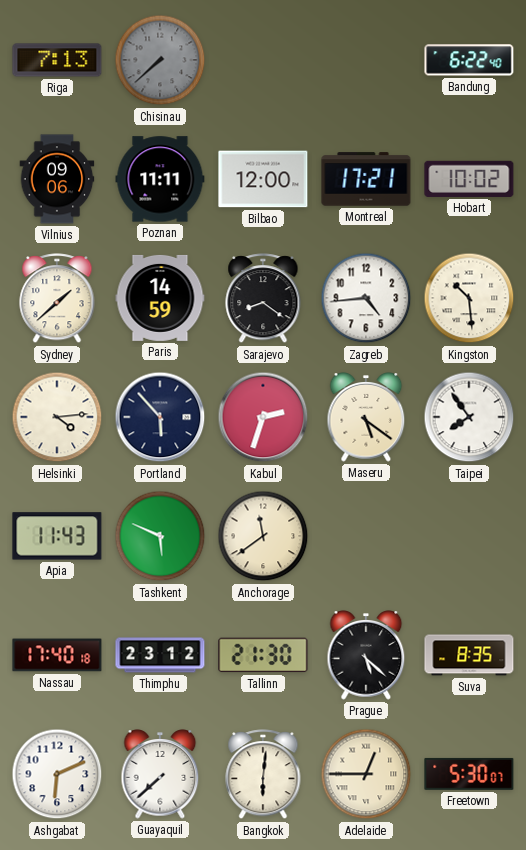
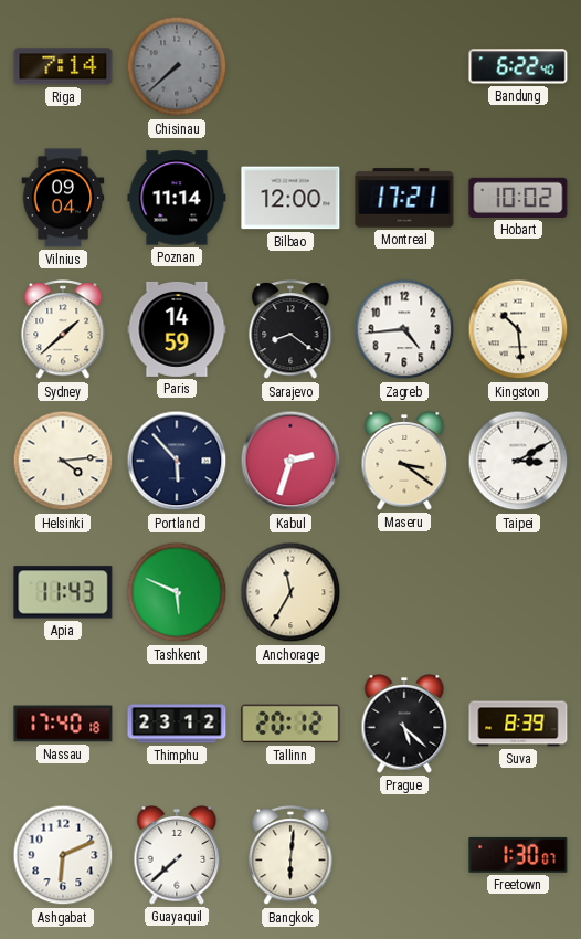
Riga: 7:13 -> 7:14 (63, 66)
Vilnius: 09:06 -> 09:04 (63, 198)
Poznan: 11:11 -> 11:14 (177, 198)
Maseru: 5:21 -> 3:21 (404, 461)
Taipei: 7:54 -> 3:10 (518, 461)
Anchorage: 11:39 -> 11:35 (290, 592)
Tallinn: 21:30 -> 20:12 (290, 724)
Suva: 8:35 -> 8:39 (518, 724)
Adelaide: 12:45 -> none (366, 774)
Freetown: 5:30 -> 1:30 (518, 855)
